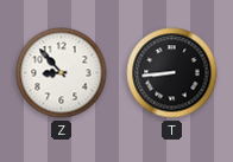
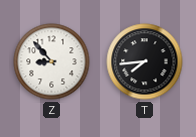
T: 8:44 -> 7:44 (145, 62)
